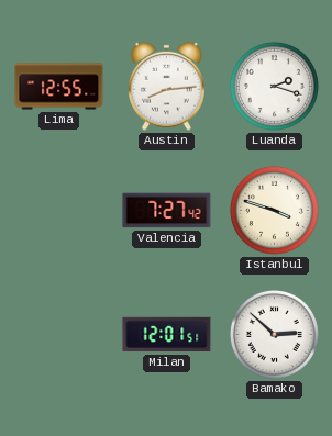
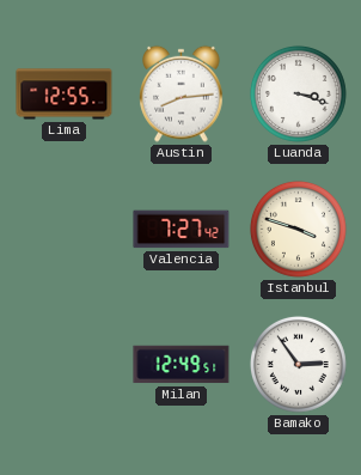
Luanda: 2:18 -> 3:18 (298, 93)
Milan: 12:01 -> 12:49 (182, 365)
Bamako: 2:52 -> 2:54 (298, 364)
